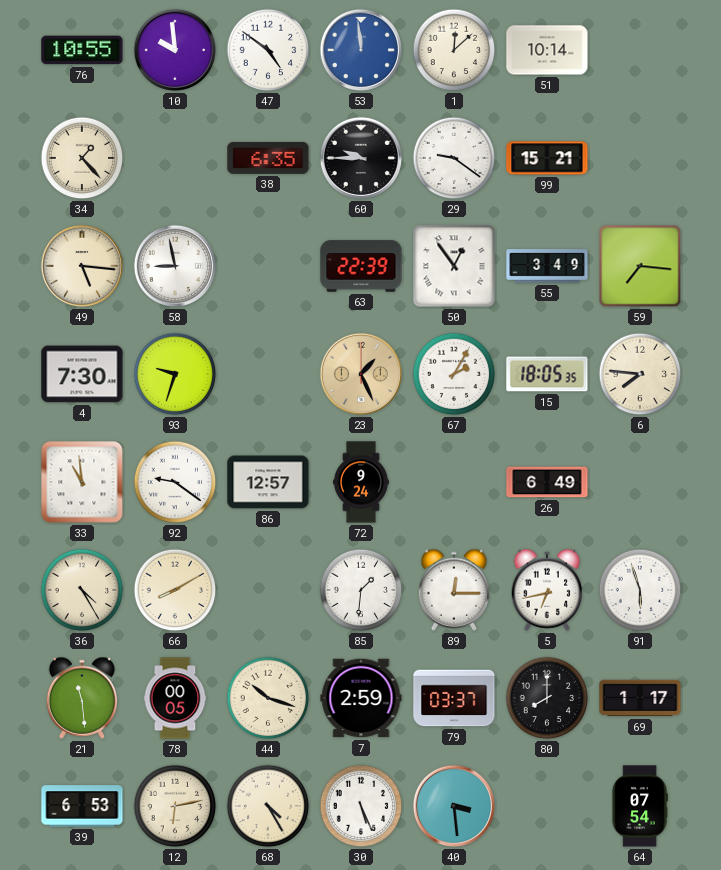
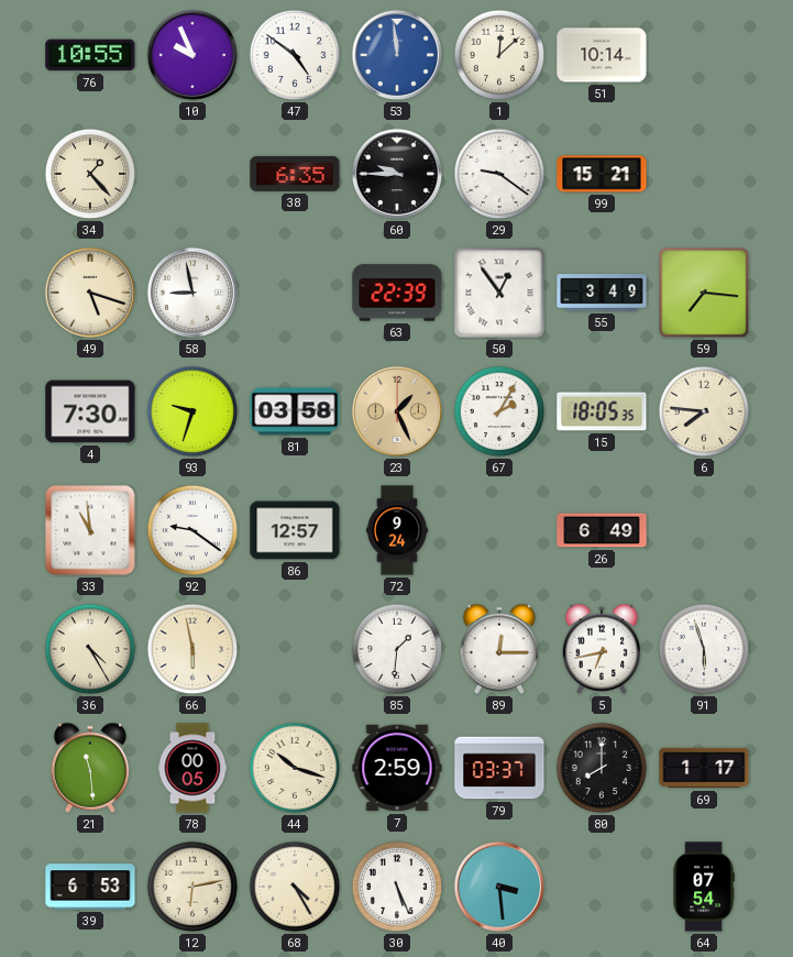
10: 9:59 -> 9:56 (192, 55)
49: 5:16 -> 5:18 (90, 293)
81: none -> 03:58 (295, 411)
66: 8:10 -> 5:58 (192, 649)
